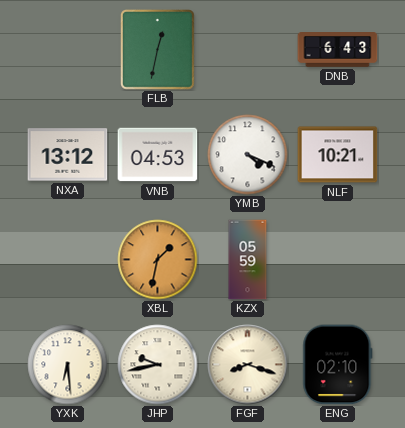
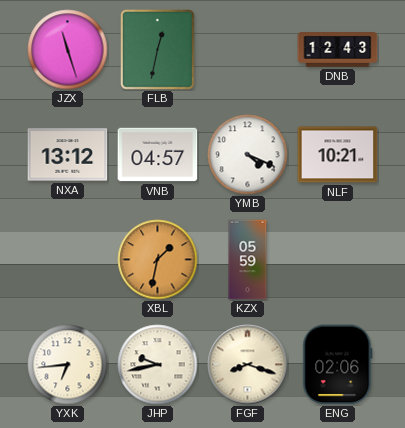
JZX: none -> 11:27 (68, 50)
DNB: 6:43 -> 12:43 (338, 50)
VNB: 04:53 -> 04:57 (158, 155)
YXK: 6:29 -> 6:44 (68, 365)
ENG: 02:10 -> 02:06 (338, 365)
